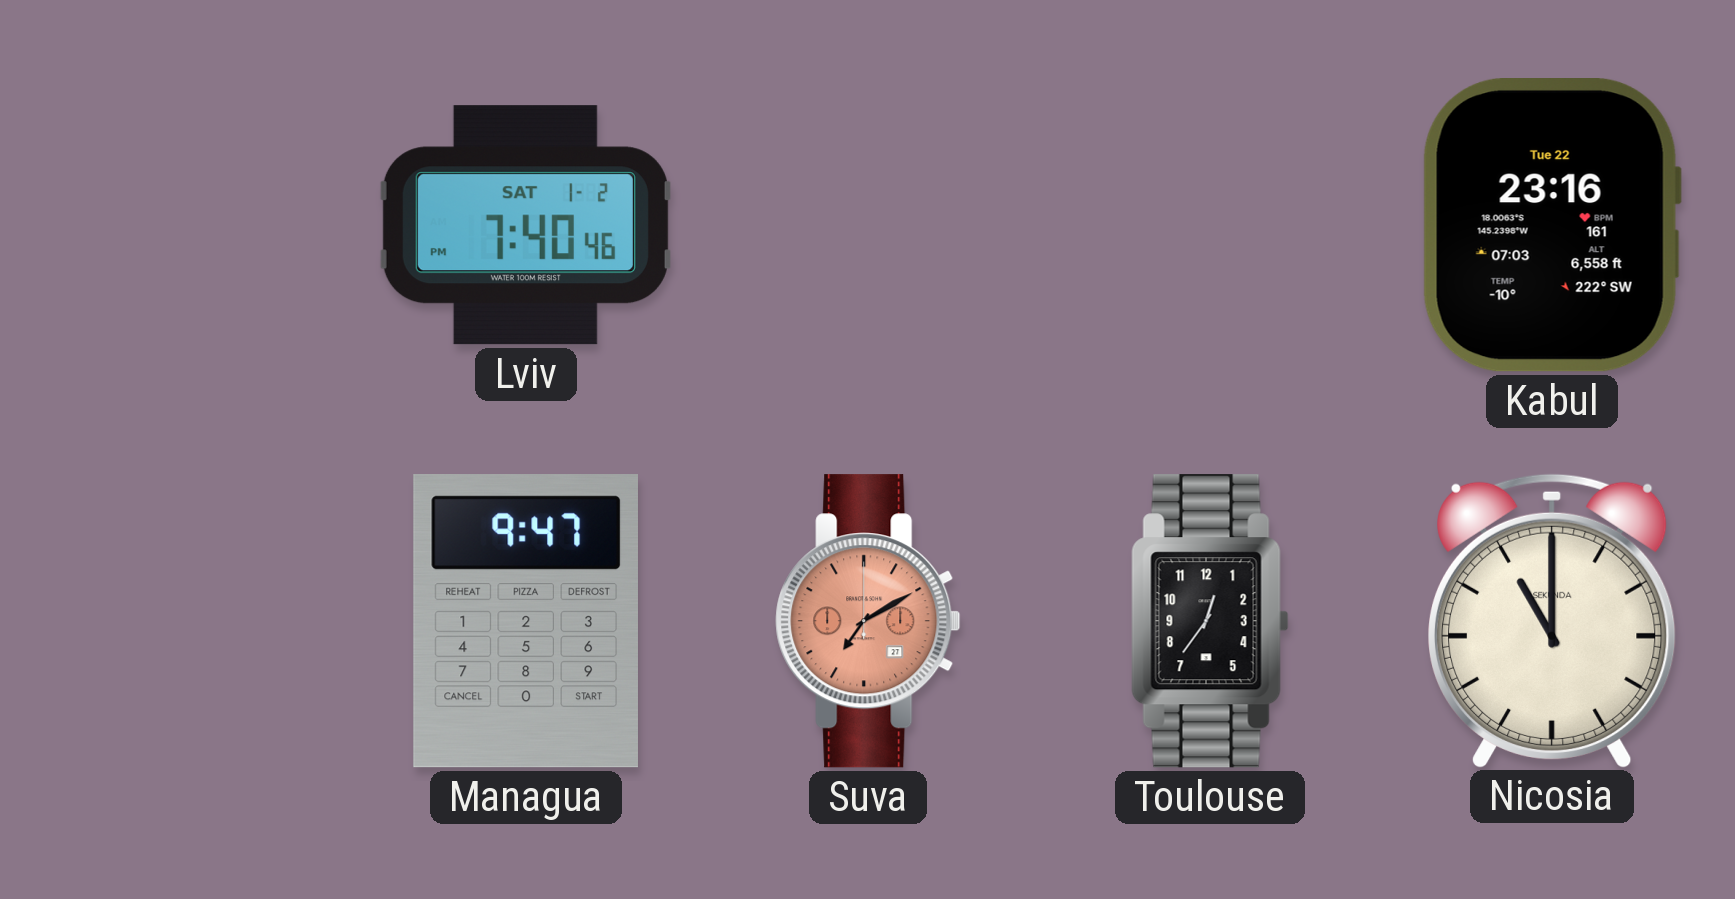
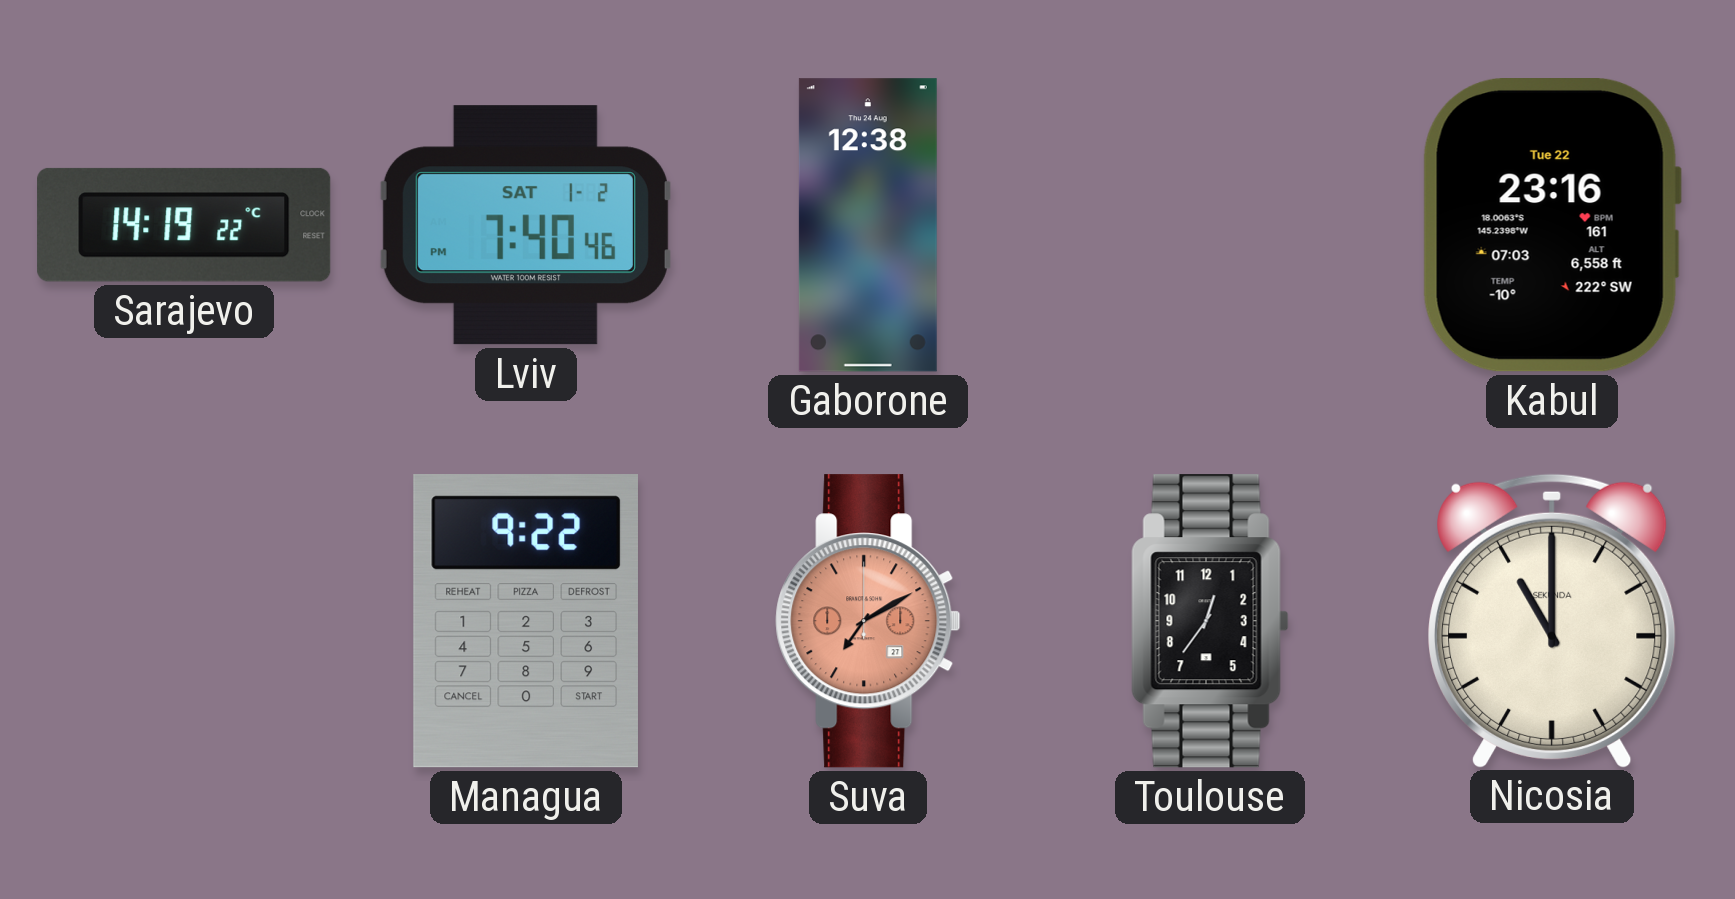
Sarajevo: none -> 14:19 (184, 225)
Gaborone: none -> 12:38 (868, 225)
Managua: 9:47 -> 9:22 (526, 621)
